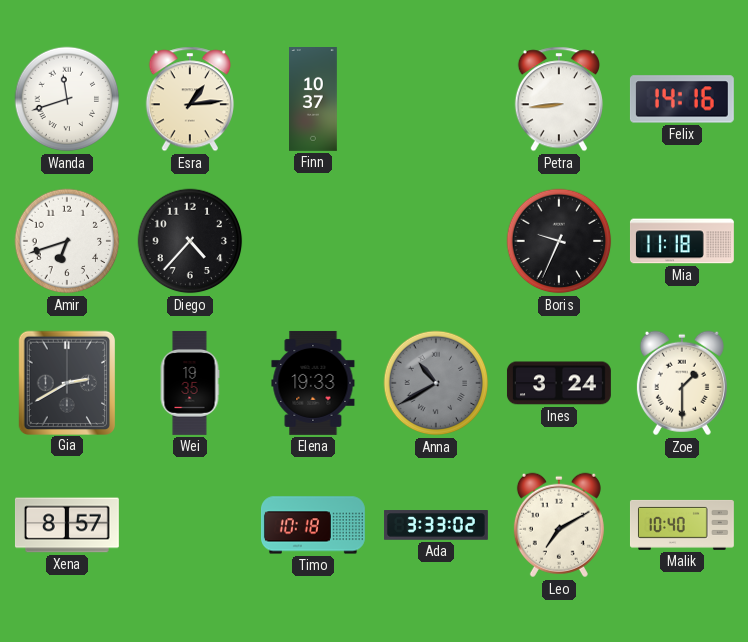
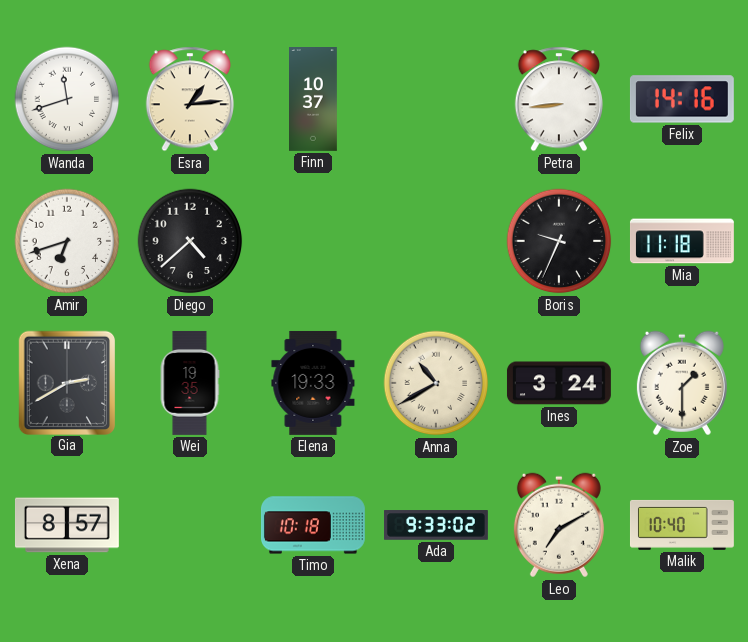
Diego: 4:37 -> 4:38 (190, 241)
Anna dial: grey -> cream (436, 383)
Ada: 3:33 -> 9:33 (437, 525)
